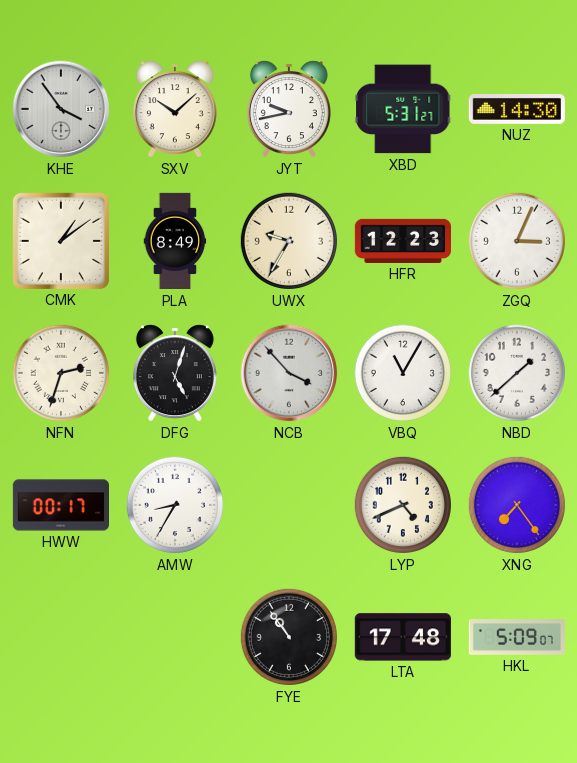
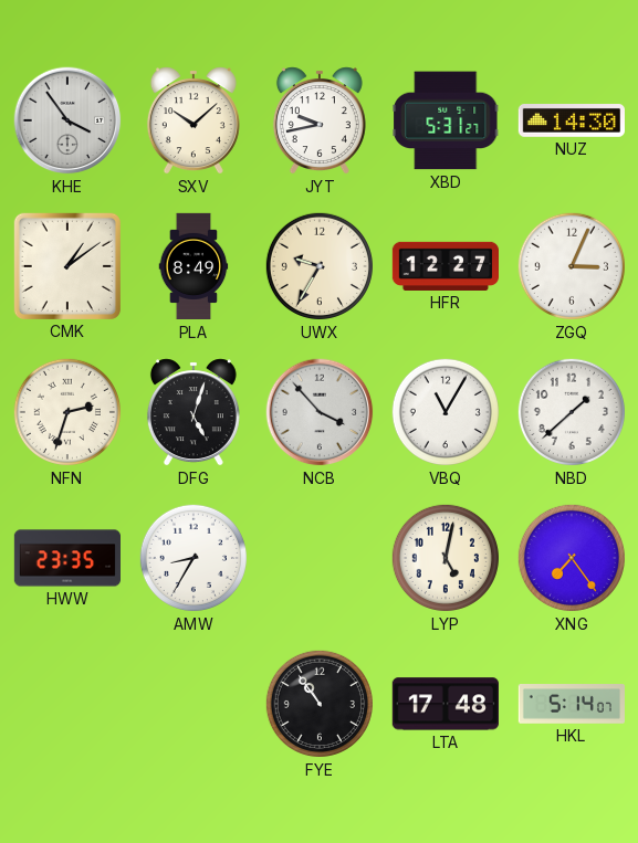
HFR: 12:23 -> 12:27 (444, 266)
HWW: 00:17 -> 23:35 (66, 558)
LYP: 4:41 -> 5:02 (446, 558)
HKL: 5:09 -> 5:14 (571, 705)
